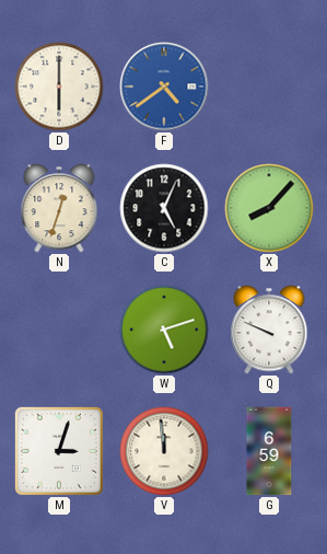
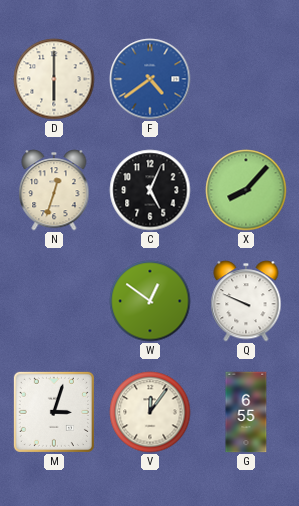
W: 5:12 -> 12:51 (150, 301)
V: 11:59 -> 12:06 (150, 412)
G: 6:59 -> 6:55 (246, 412)
